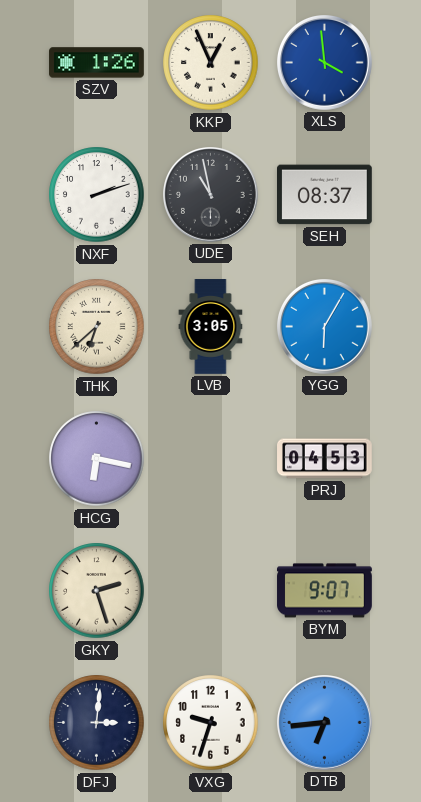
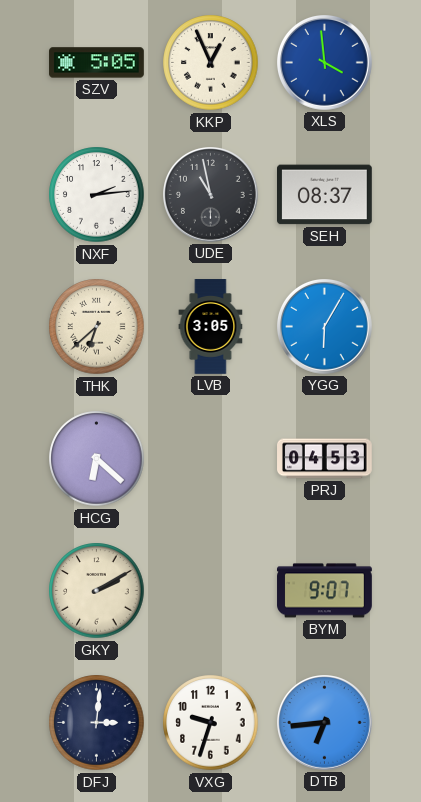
SZV: 1:26 -> 5:05 (97, 63)
NXF: 2:12 -> 2:14 (97, 195)
HCG: 6:17 -> 6:22 (97, 459)
GKY: 2:27 -> 2:10 (97, 591)
